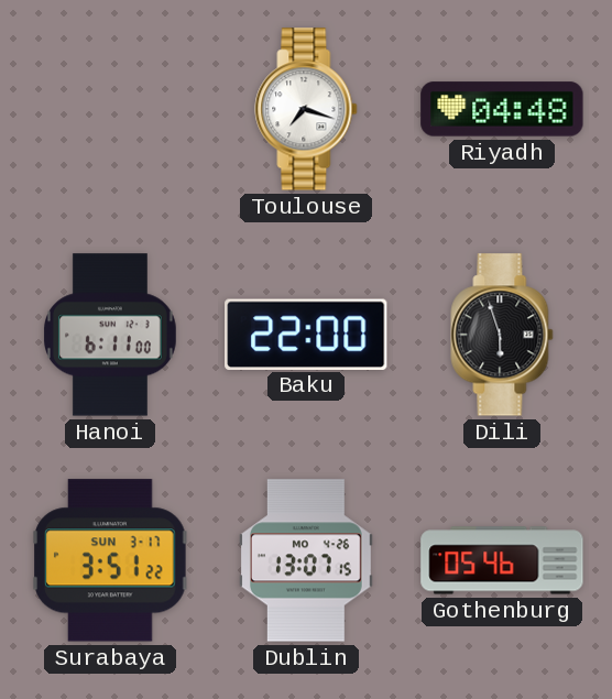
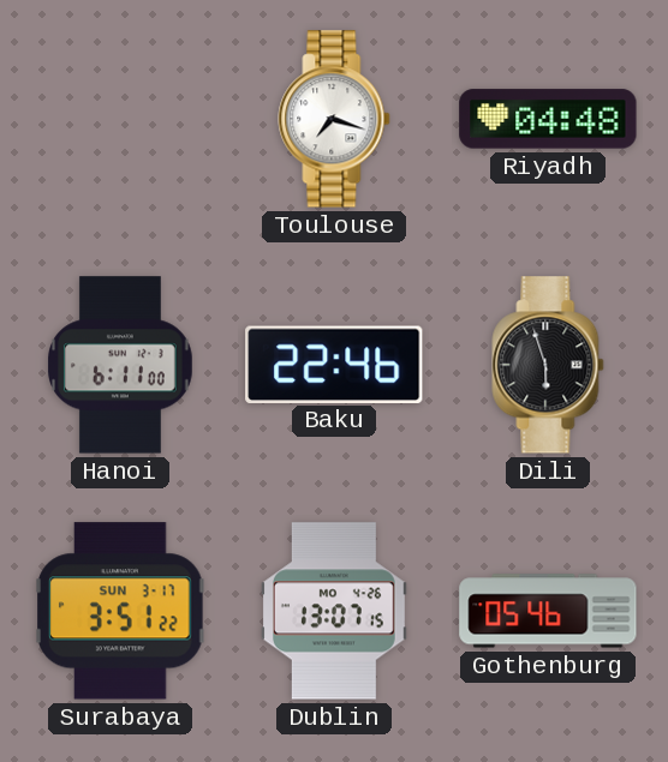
Baku: 22:00 -> 22:46 (334, 364)
